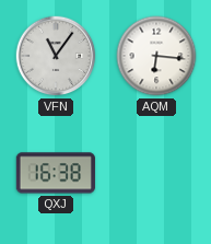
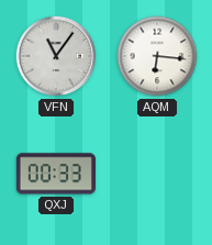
QXJ: 16:38 -> 00:33 (55, 174)
